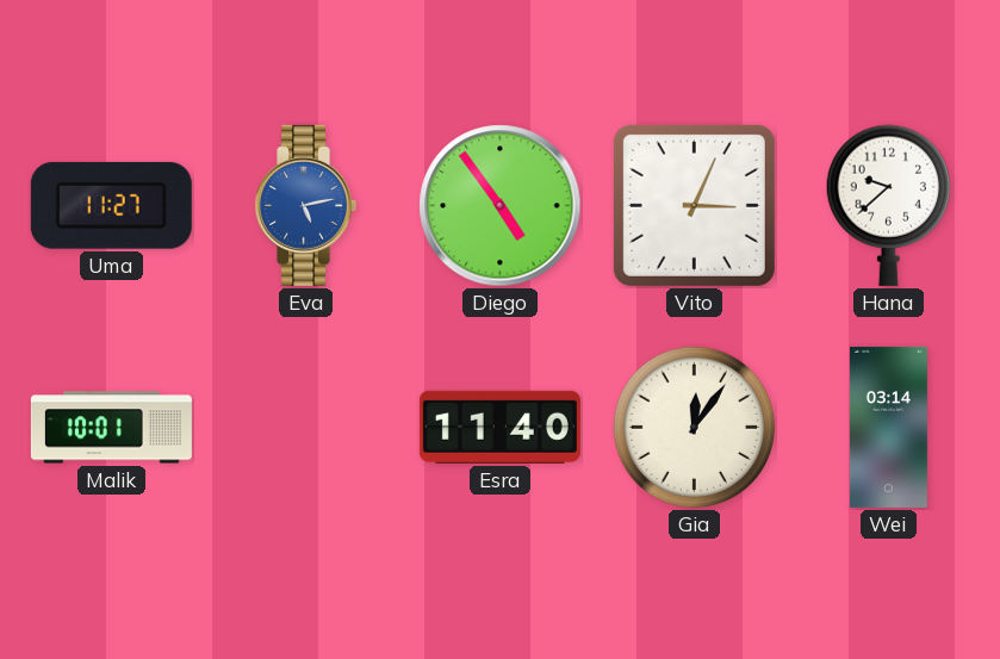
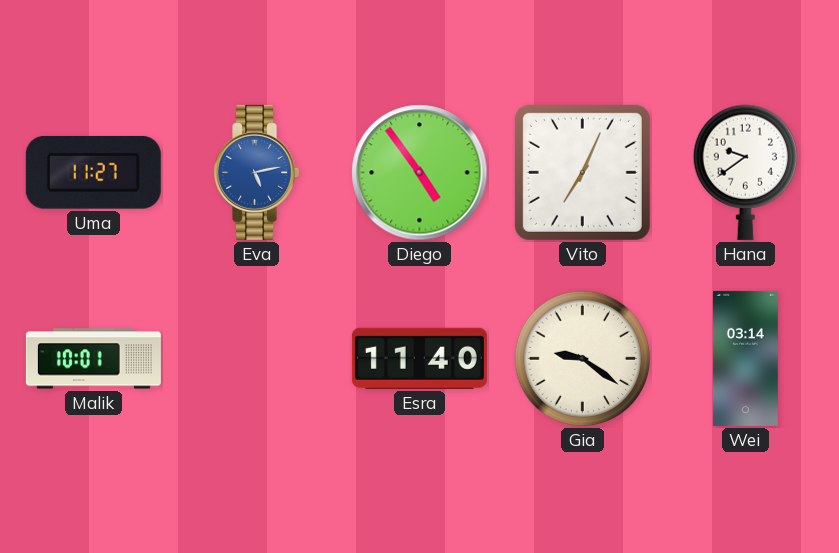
Vito: 3:04 -> 7:04 (582, 172)
Hana: 9:38 -> 9:39 (745, 172)
Gia: 12:06 -> 9:21 (583, 359)
